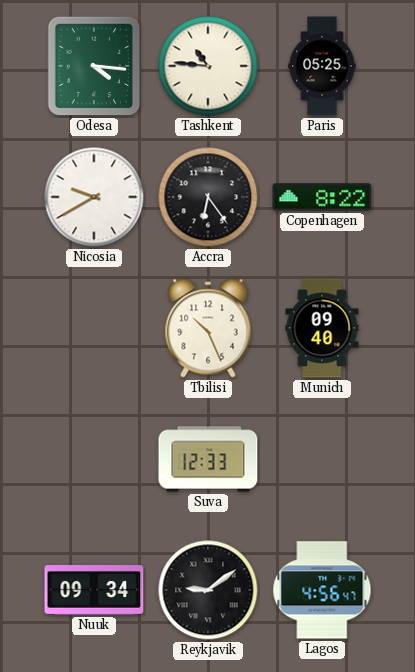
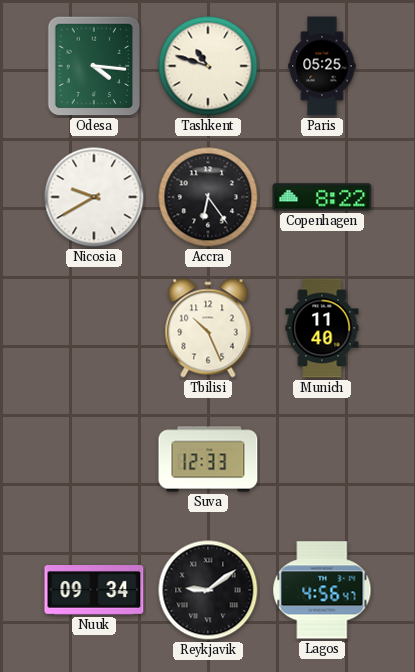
Tashkent: 10:46 -> 10:48 (208, 66)
Munich: 09:40 -> 11:40 (322, 328)
